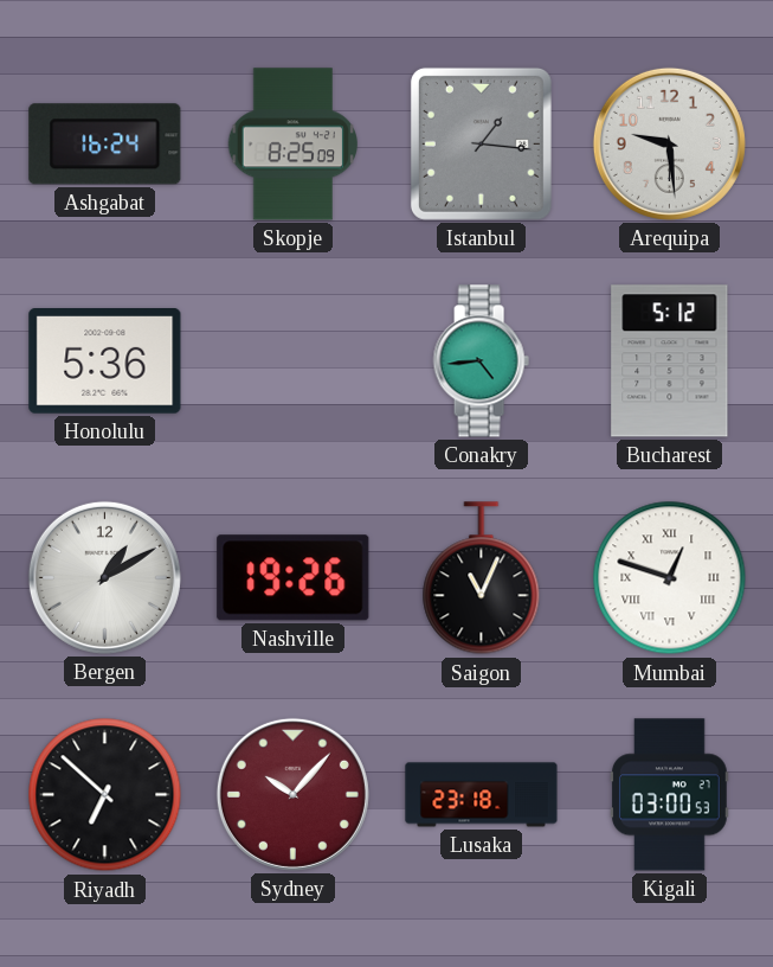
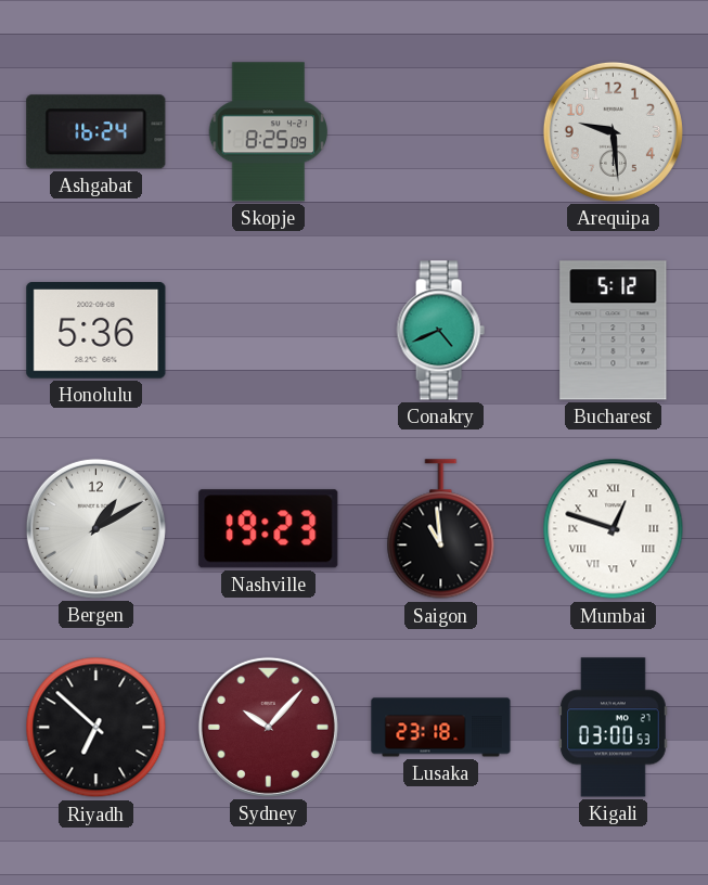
Istanbul: 1:16 -> none (481, 143)
Conakry: 4:44 -> 4:41 (440, 331)
Nashville: 19:26 -> 19:23 (269, 529)
Saigon: 11:04 -> 10:59 (441, 529)
